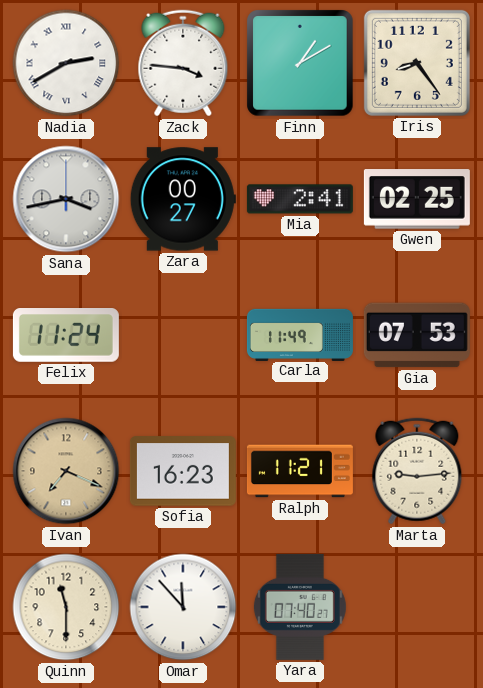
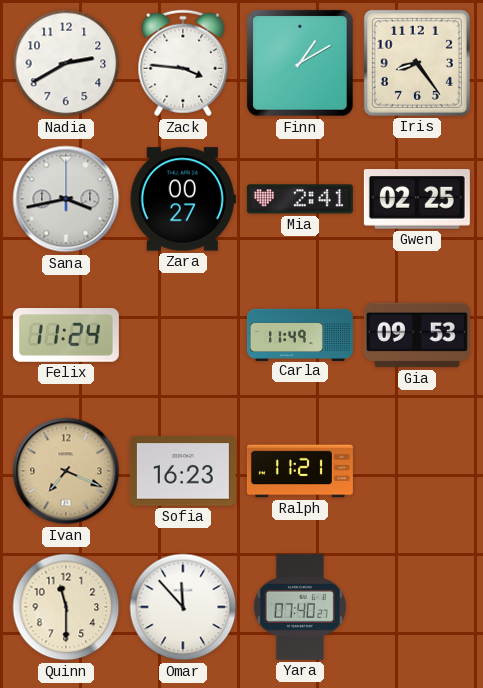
Nadia numerals: Roman -> Arabic (66, 63)
Gia: 07:53 -> 09:53 (417, 335)
Marta: 9:14 -> none (417, 471)
